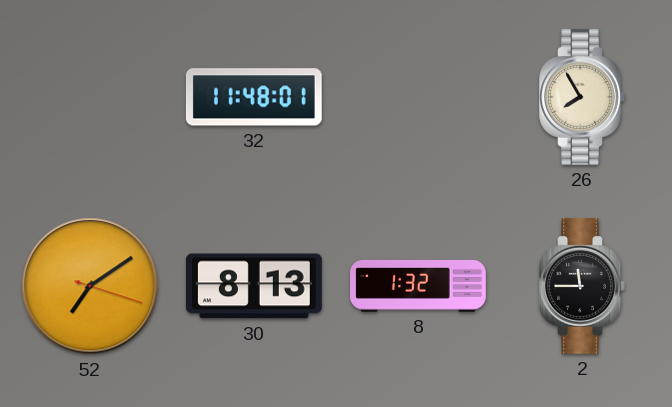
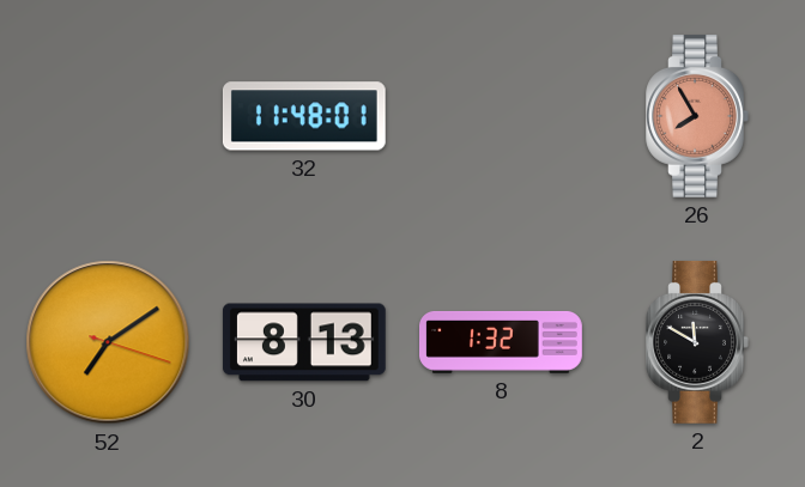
26 dial: cream -> salmon (697, 116)
2: 11:45 -> 11:50 (697, 342)
